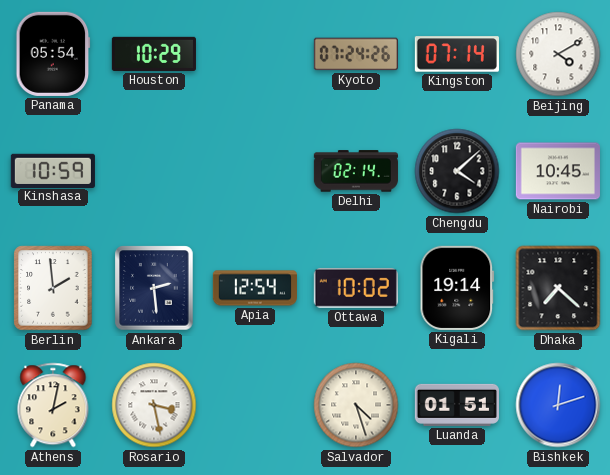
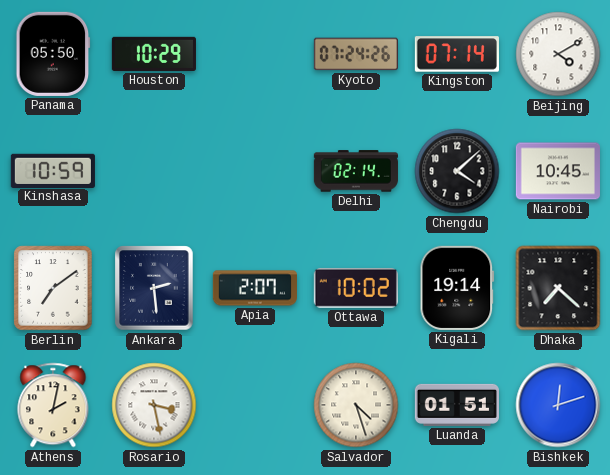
Panama: 05:54 -> 05:50 (53, 54)
Berlin: 1:59 -> 7:09 (53, 288)
Apia: 12:54 -> 2:07 (255, 288)
